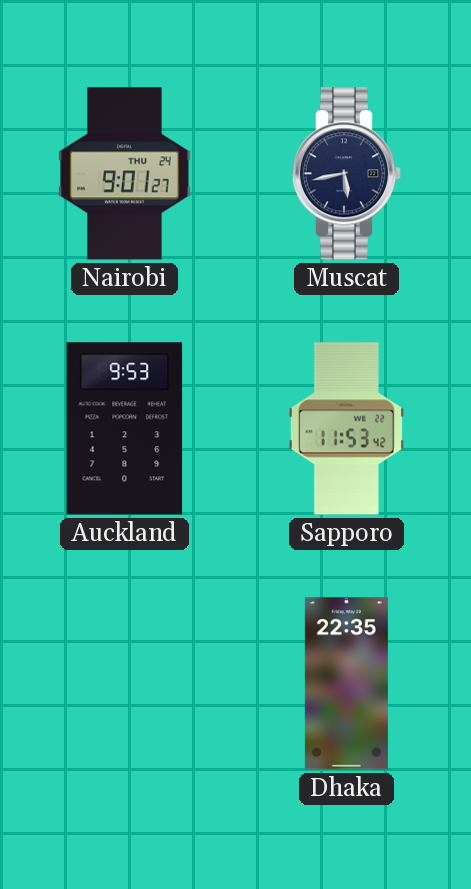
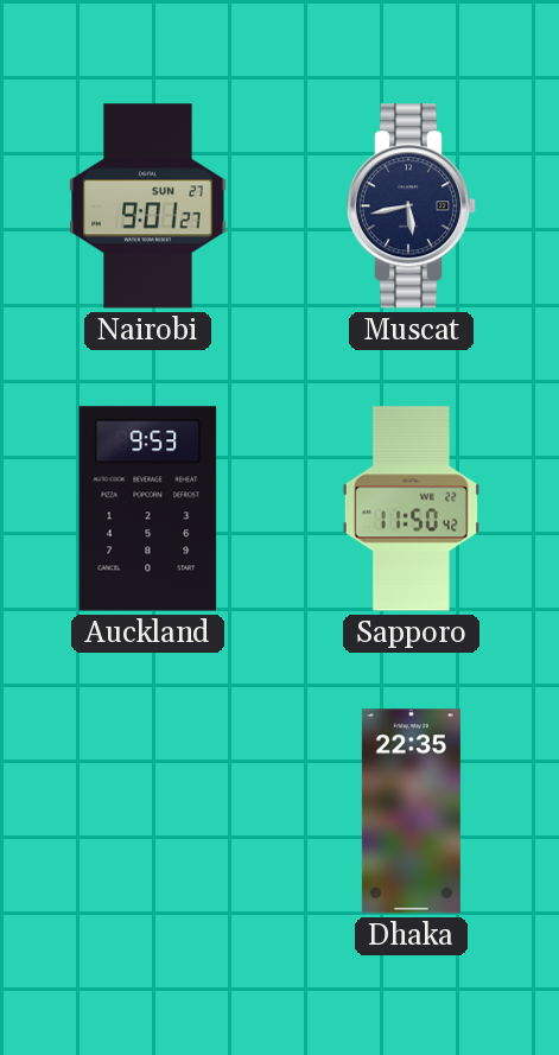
Nairobi date: THU 24 -> SUN 27 (148, 206)
Sapporo: 11:53 -> 11:50 (411, 509)
